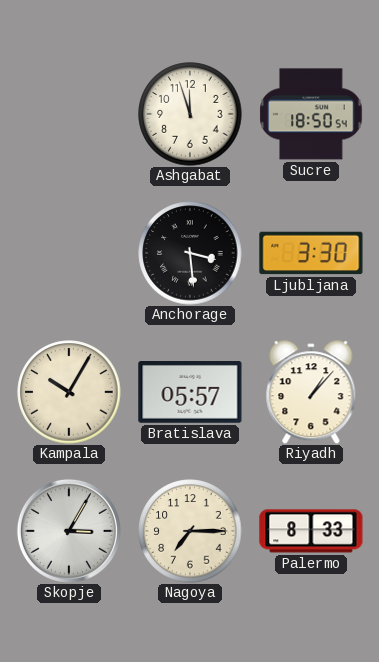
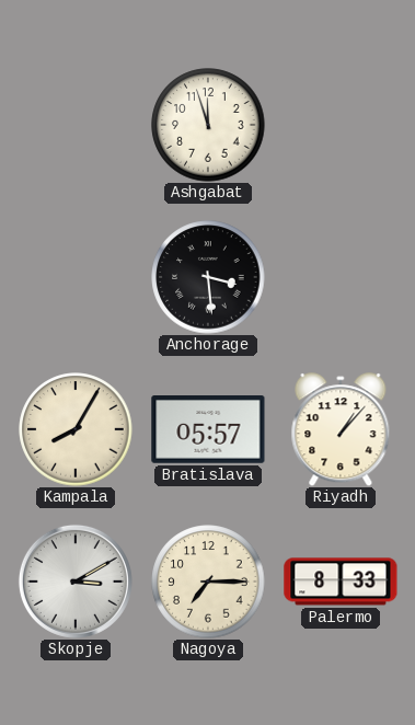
Sucre: 18:50 -> none (311, 114)
Ljubljana: 3:30 -> none (311, 253)
Kampala: 10:05 -> 8:05 (76, 429)
Skopje: 3:05 -> 3:10 (76, 582)
